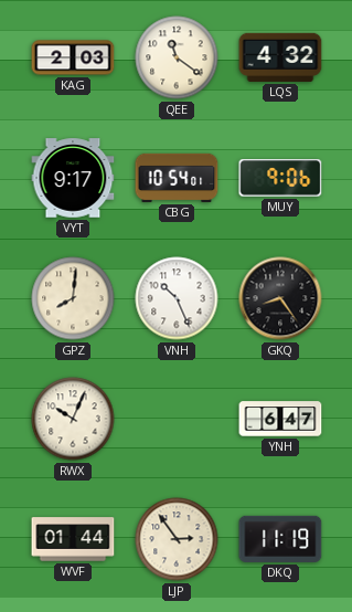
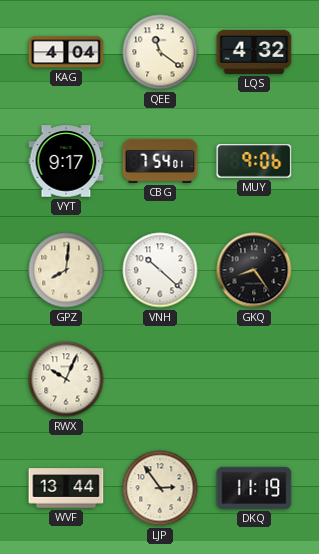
KAG: 2:03 -> 4:04 (66, 52)
CBG: 10:54 -> 7:54 (160, 161)
VNH: 10:26 -> 10:22 (160, 270)
YNH: 6:47 -> none (280, 419)
WVF: 01:44 -> 13:44 (66, 488)
